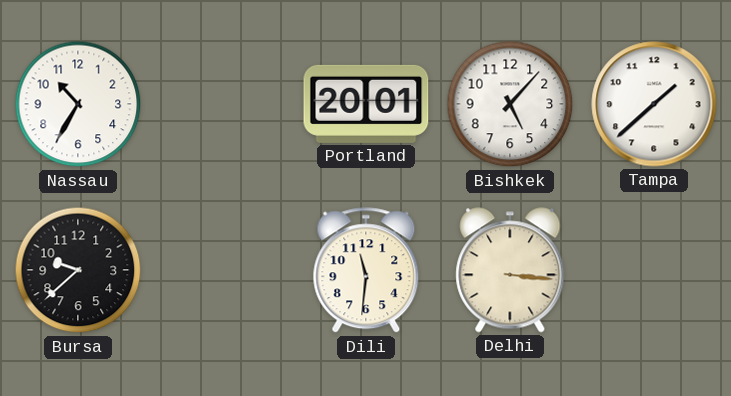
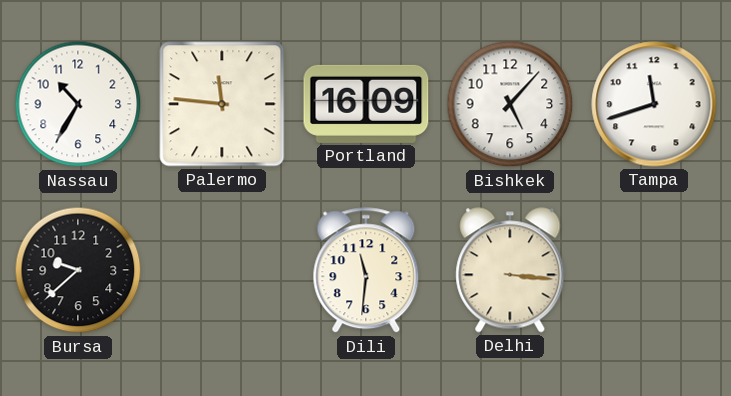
Palermo: none -> 11:46 (222, 104)
Portland: 20:01 -> 16:09 (366, 104)
Tampa: 1:38 -> 11:42 (654, 104)
